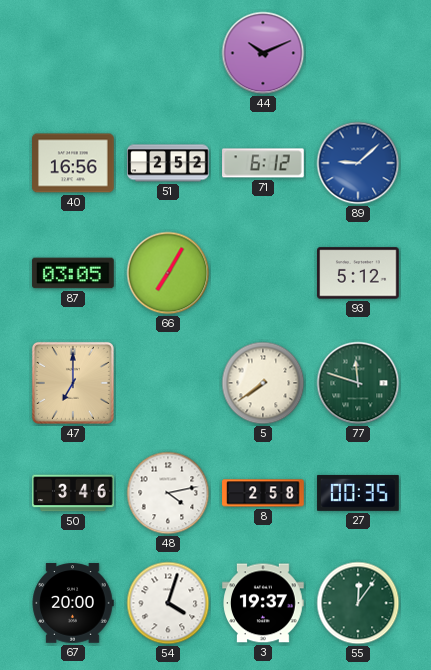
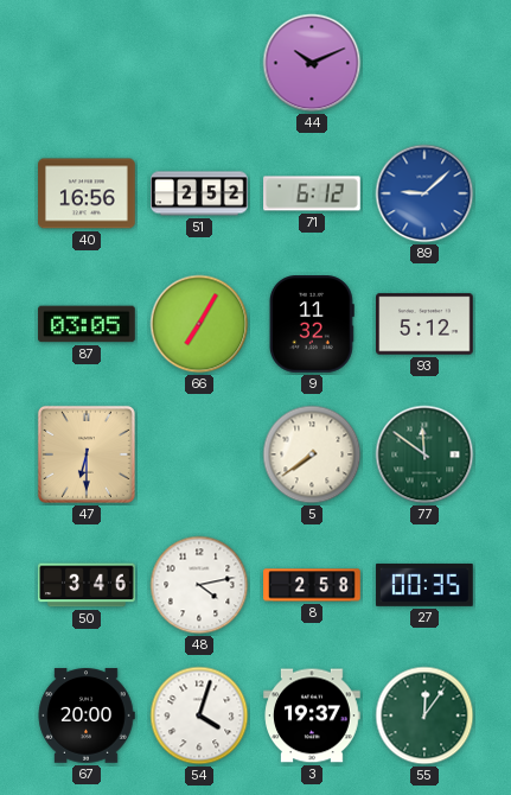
9: none -> 11:32 (312, 324)
47: 7:00 -> 6:30 (87, 454)
77: 11:48 -> 11:51 (424, 454)
